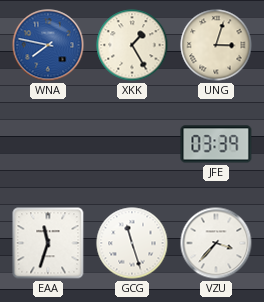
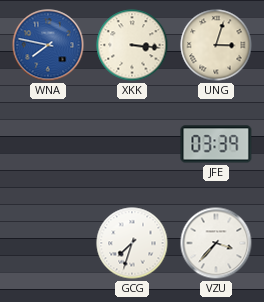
XKK: 1:25 -> 3:16 (132, 45)
EAA: 11:33 -> none (48, 243)
GCG: 11:27 -> 7:33 (132, 243)
